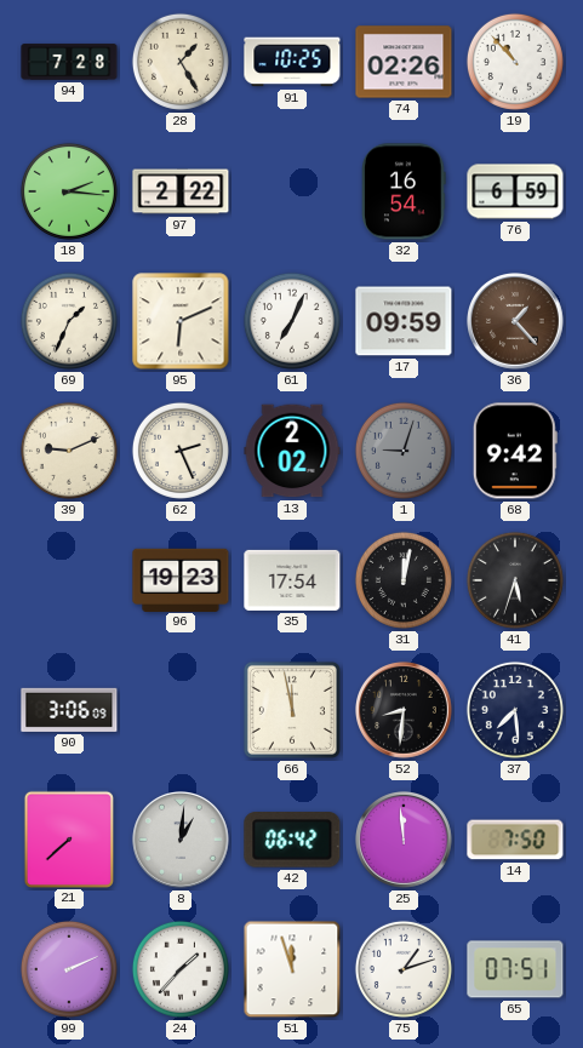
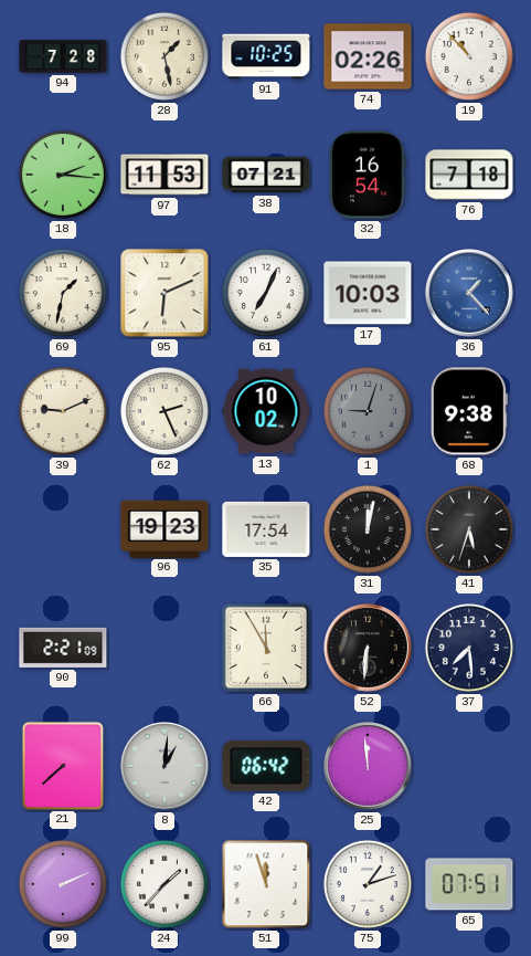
28: 1:25 -> 1:28 (164, 56)
97: 2:22 -> 11:53 (164, 175)
38: none -> 07:21 (266, 175)
76: 6:59 -> 7:18 (469, 175)
69: 1:34 -> 1:32 (63, 293)
17: 09:59 -> 10:03 (368, 293)
36 dial: brown -> blue (470, 294)
13: 2:02 -> 10:02 (266, 411)
68: 9:42 -> 9:38 (469, 411)
90: 3:06 -> 2:21 (63, 648)
66: 11:58 -> 11:55 (266, 648)
52: 8:31 -> 6:31 (369, 649)
14: 7:50 -> none (515, 840)
